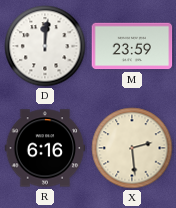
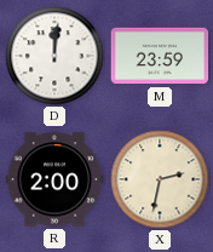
R: 6:16 -> 2:00 (54, 179)
X: 2:29 -> 2:32 (160, 179)
